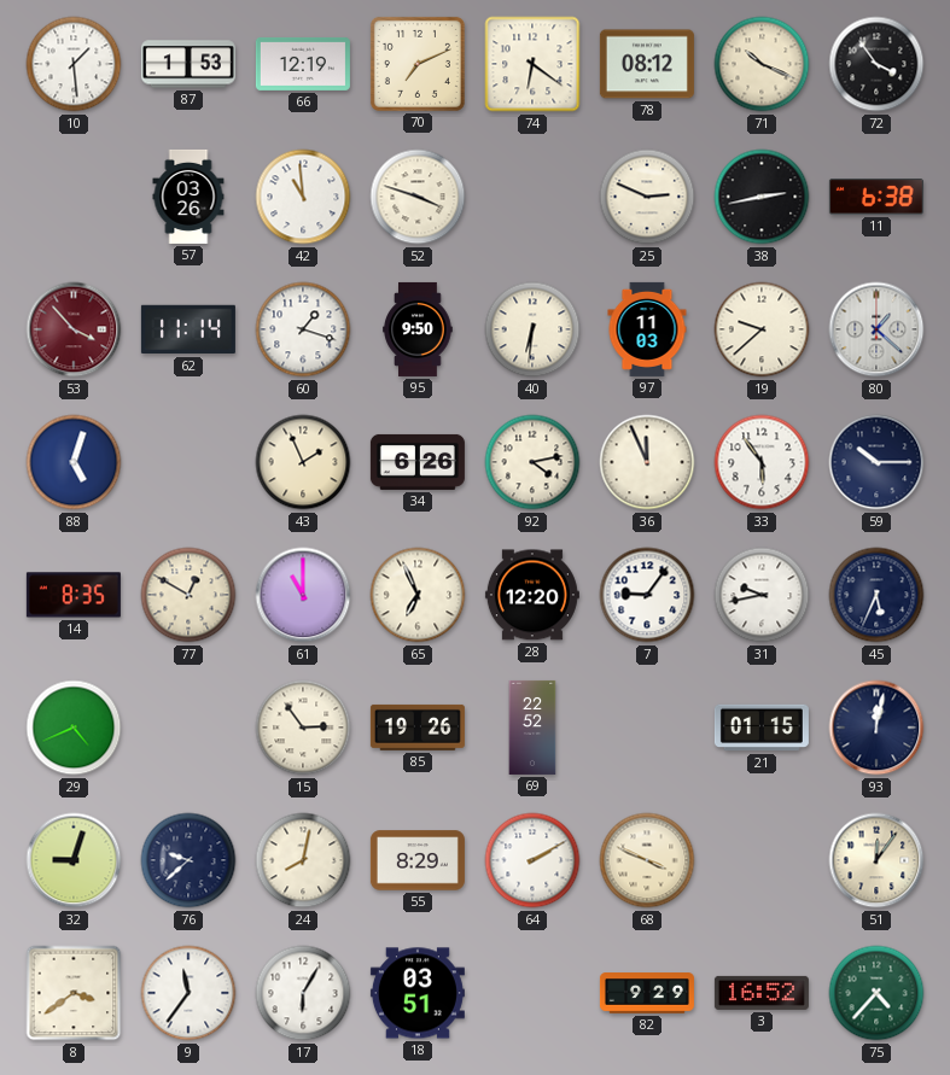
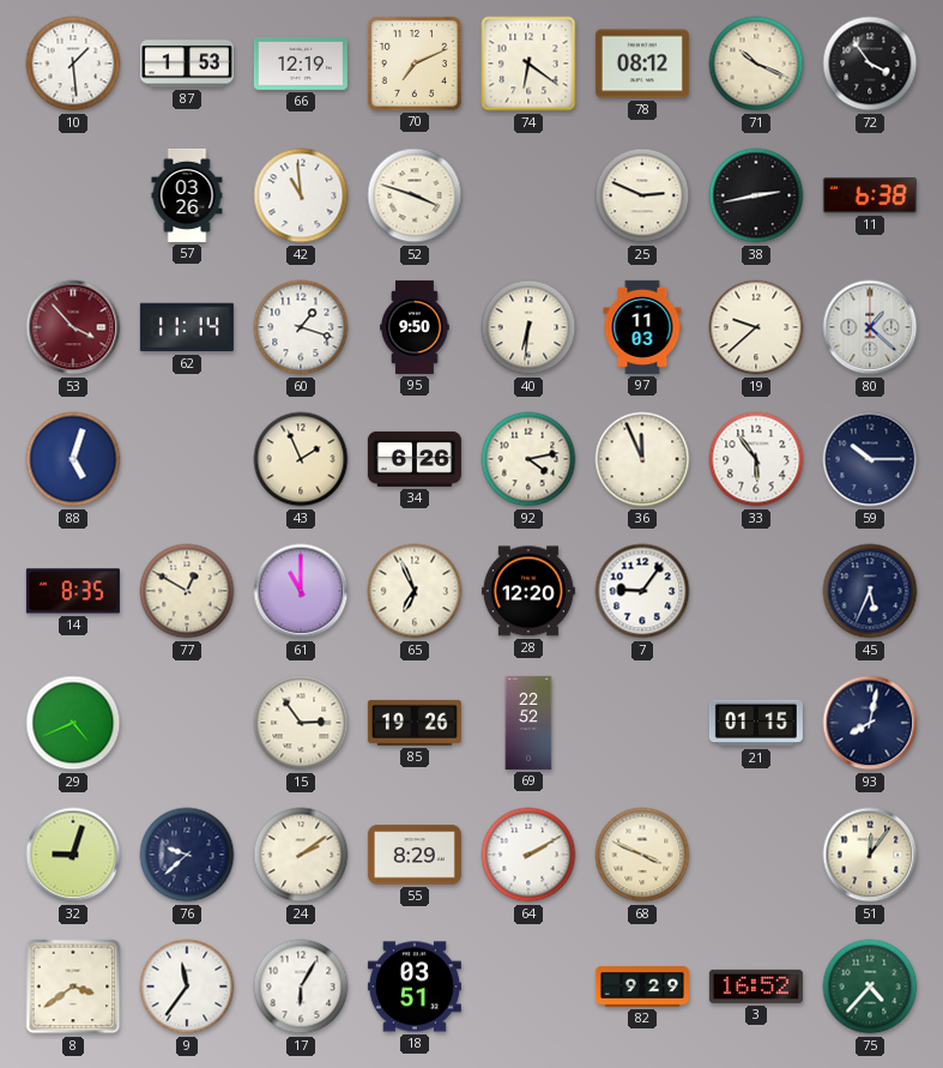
31: 9:43 -> none (762, 595)
93: 12:02 -> 8:02 (870, 723)
24: 8:02 -> 2:09 (301, 855)
